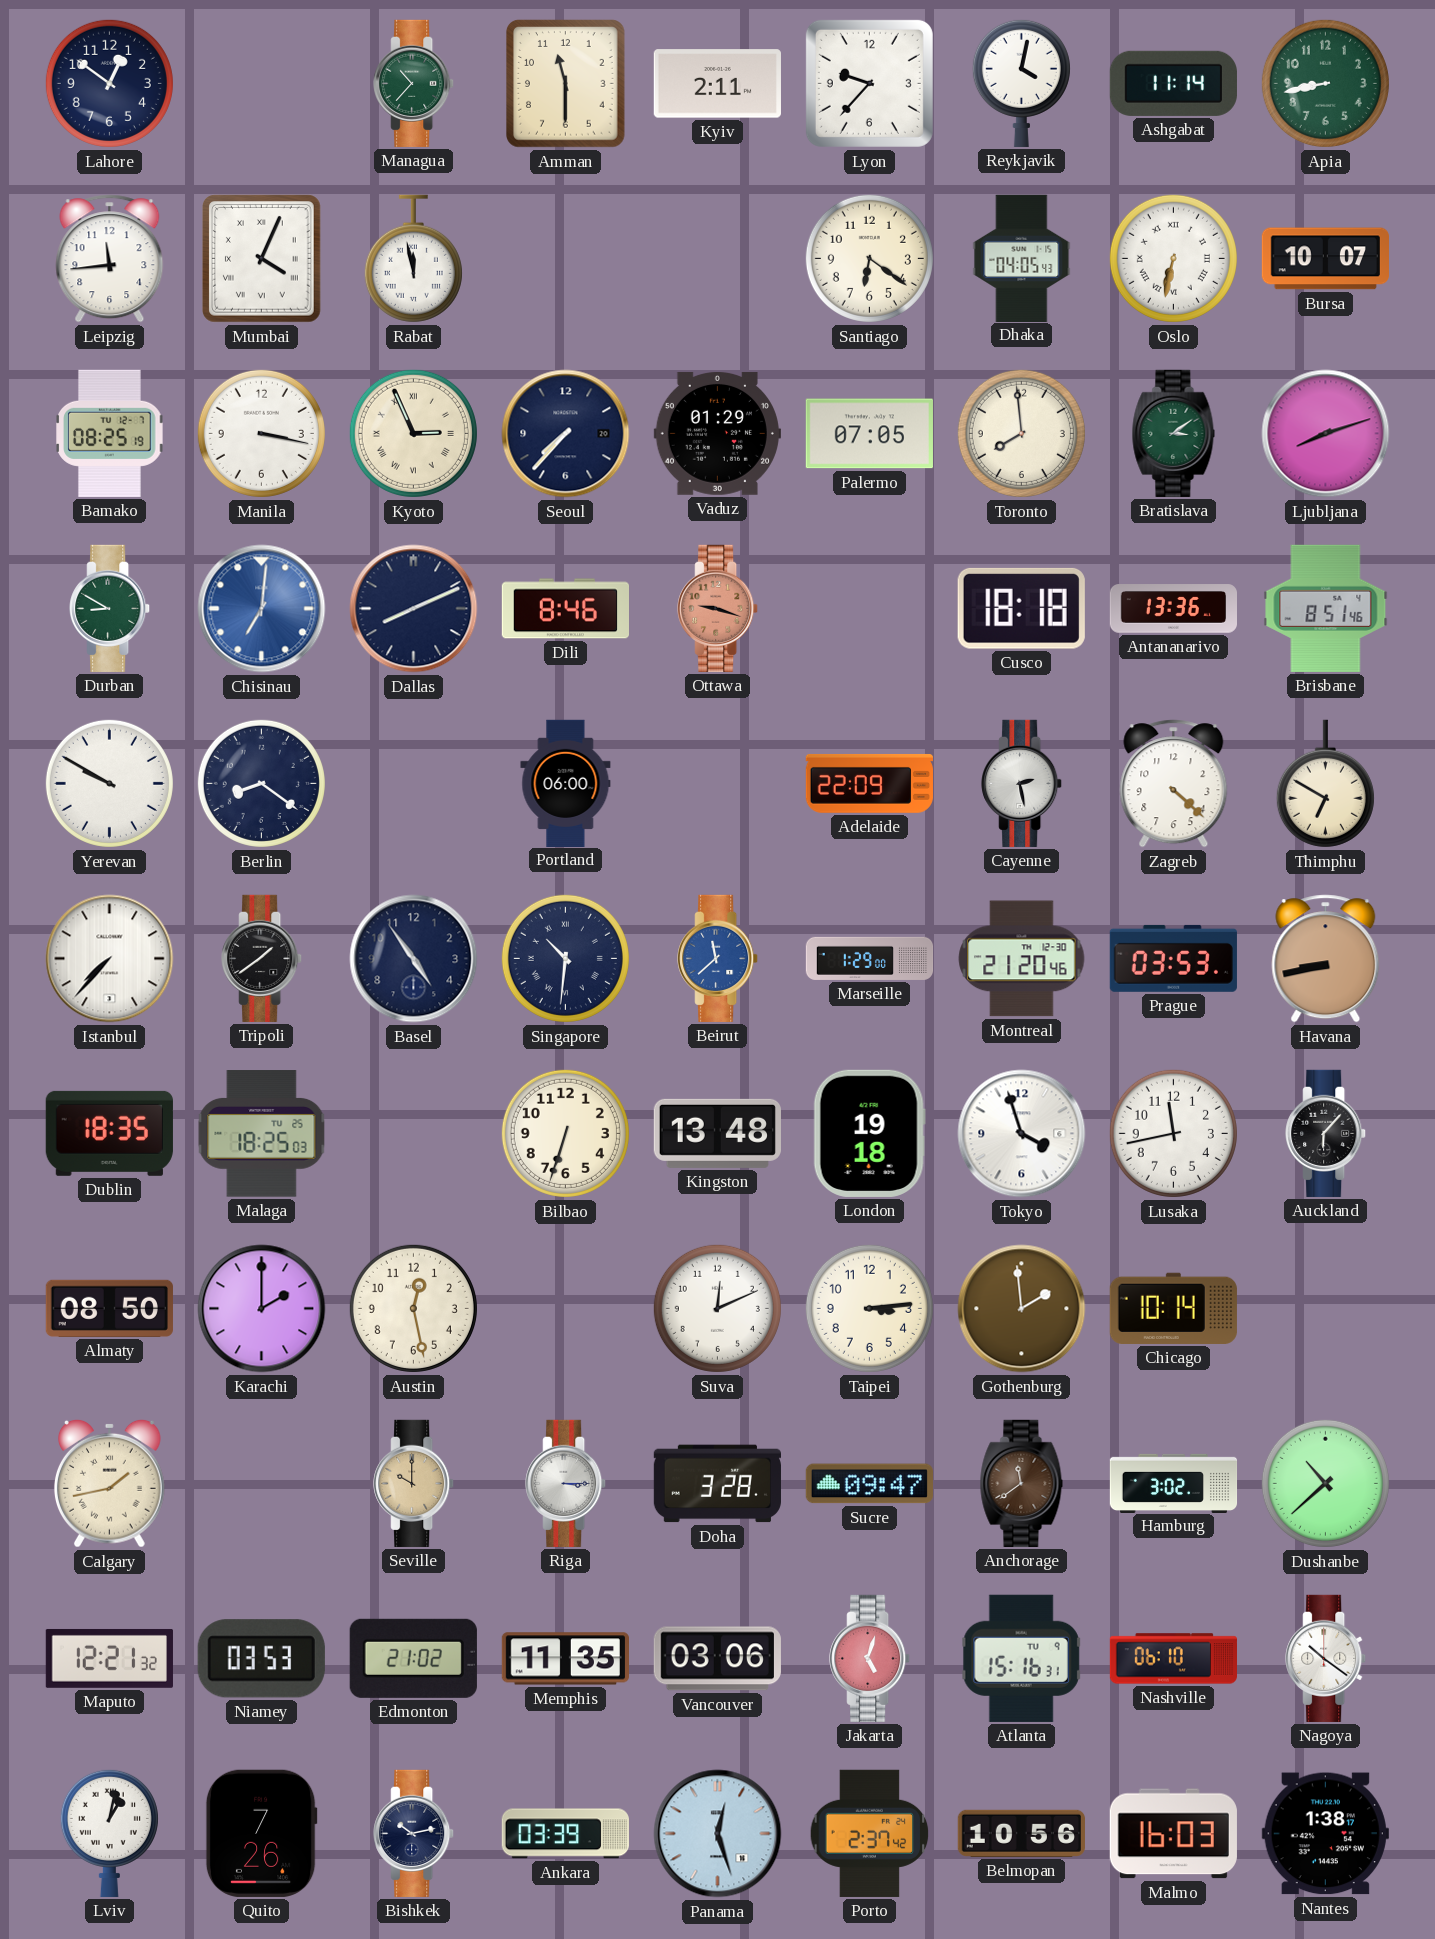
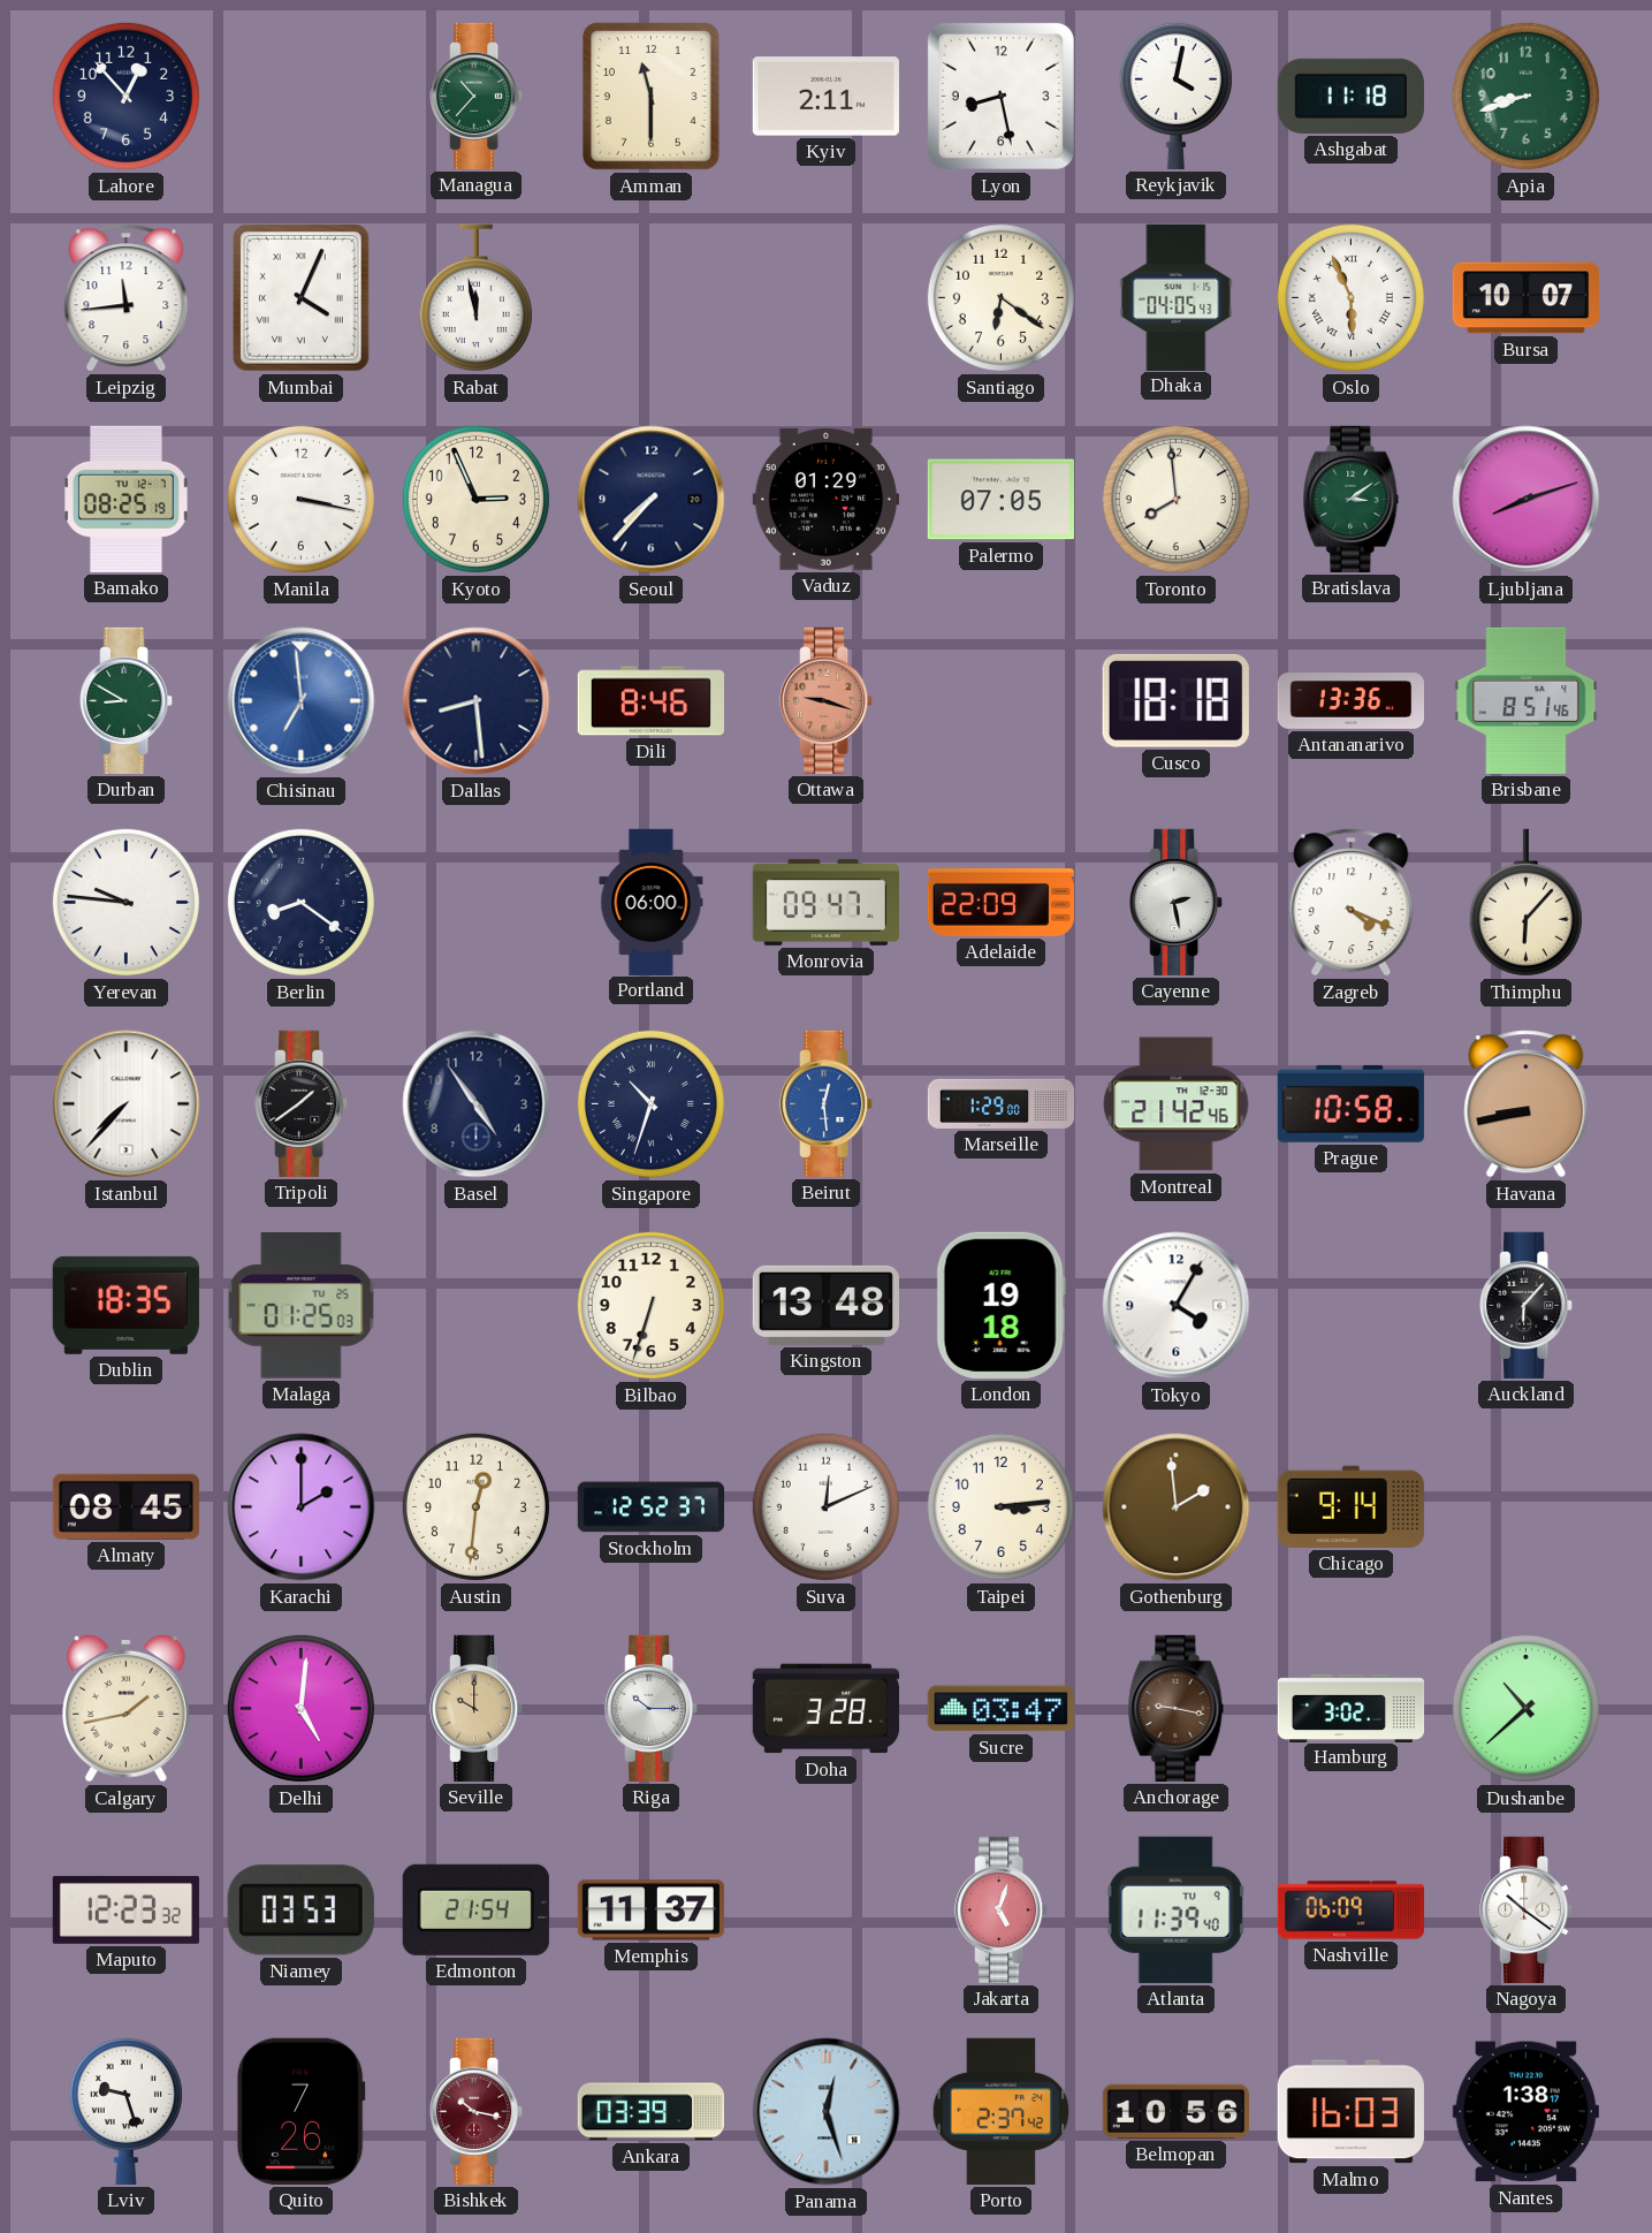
Lahore: 12:51 -> 12:53 (125, 96)
Lyon: 9:37 -> 8:28 (1000, 96)
Ashgabat: 11:14 -> 11:18 (1350, 96)
Apia: 8:43 -> 8:42 (1525, 96)
Oslo: 6:32 -> 5:56 (1350, 297)
Kyoto numerals: Roman -> Arabic (475, 499)
Chisinau: 7:01 -> 6:59 (302, 701)
Dallas: 8:11 -> 8:29 (477, 701)
Yerevan: 9:50 -> 9:46 (125, 902)
Monrovia: none -> 09:47 (825, 902)
Zagreb: 4:22 -> 4:19 (1352, 903)
Thimphu: 6:50 -> 6:07 (1525, 903)
Singapore: 10:31 -> 10:33 (650, 1103)
Beirut: 11:38 -> 12:29 (827, 1103)
Montreal: 21:20 -> 21:42 (1177, 1104)
Prague: 03:53 -> 10:58 (1350, 1103)
Malaga: 18:25 -> 01:25 (302, 1306)
Tokyo: 3:57 -> 4:05 (1177, 1306)
Lusaka: 11:43 -> none (1173, 1133)
Almaty: 08:50 -> 08:45 (125, 1506)
Austin: 12:28 -> 12:31 (475, 1506)
Stockholm: none -> 12:52 (650, 1507)
Chicago: 10:14 -> 9:14 (1350, 1506)
Delhi: none -> 5:01 (300, 1708)
Riga: 3:15 -> 10:15 (652, 1708)
Sucre: 09:47 -> 03:47 (1000, 1709)
Anchorage: 11:39 -> 9:17 (1177, 1708)
Maputo: 12:21 -> 12:23 (125, 1909)
Edmonton: 21:02 -> 21:54 (475, 1909)
Memphis: 11:35 -> 11:37 (650, 1911)
Vancouver: 03:06 -> none (717, 1659)
Atlanta: 15:16 -> 11:39 (1177, 1909)
Nashville: 06:10 -> 06:09 (1350, 1911)
Lviv: 1:02 -> 9:27 (125, 2111)
Bishkek: 10:13 -> 10:17 (477, 2111)
Bishkek dial: navy -> burgundy (477, 2111)
